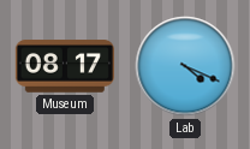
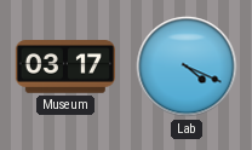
Museum: 08:17 -> 03:17 (64, 67)
